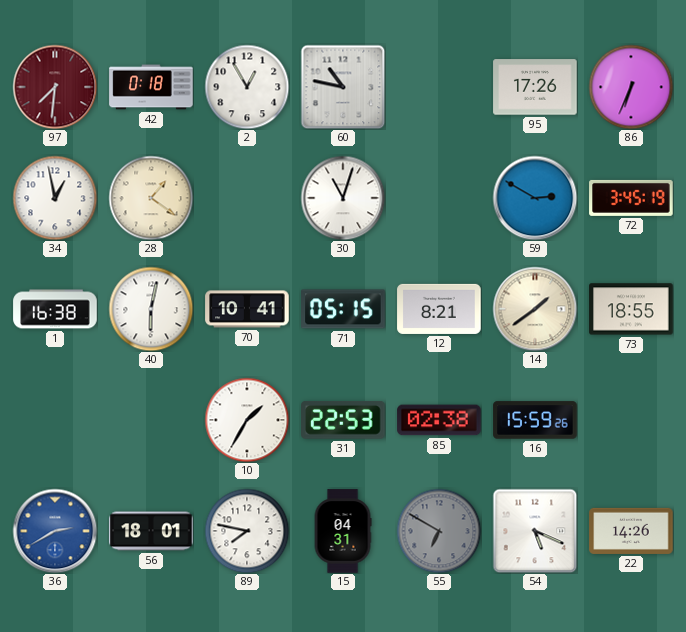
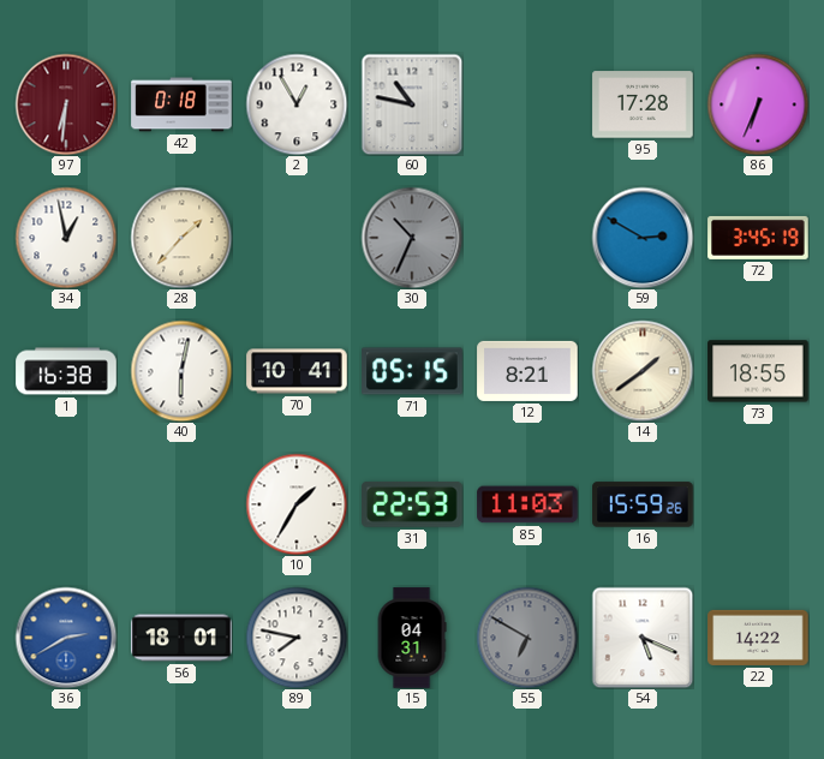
97: 7:31 -> 6:31 (66, 104)
95: 17:26 -> 17:28 (643, 104)
28: 1:21 -> 1:37 (181, 238)
30: 11:03 -> 10:34 (412, 238)
30 dial: white -> grey (412, 238)
85: 02:38 -> 11:03 (527, 504)
22: 14:26 -> 14:22 (758, 638)
